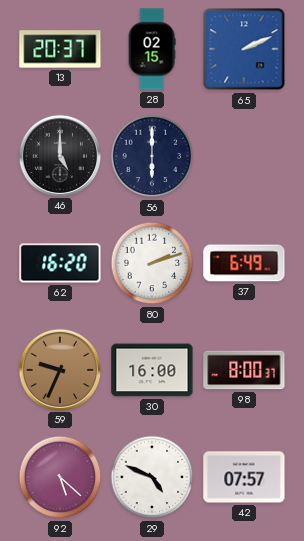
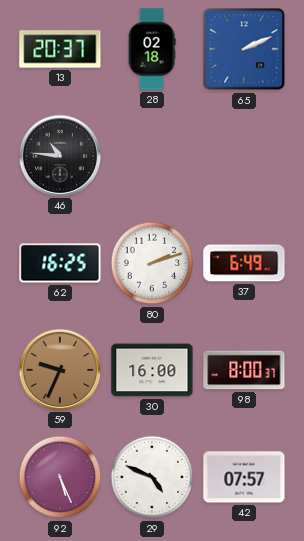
28: 02:15 -> 02:18 (152, 49)
46: 5:00 -> 10:46 (59, 155)
56: 6:00 -> none (152, 156)
62: 16:20 -> 16:25 (60, 263)
92: 5:22 -> 5:26 (60, 477)
